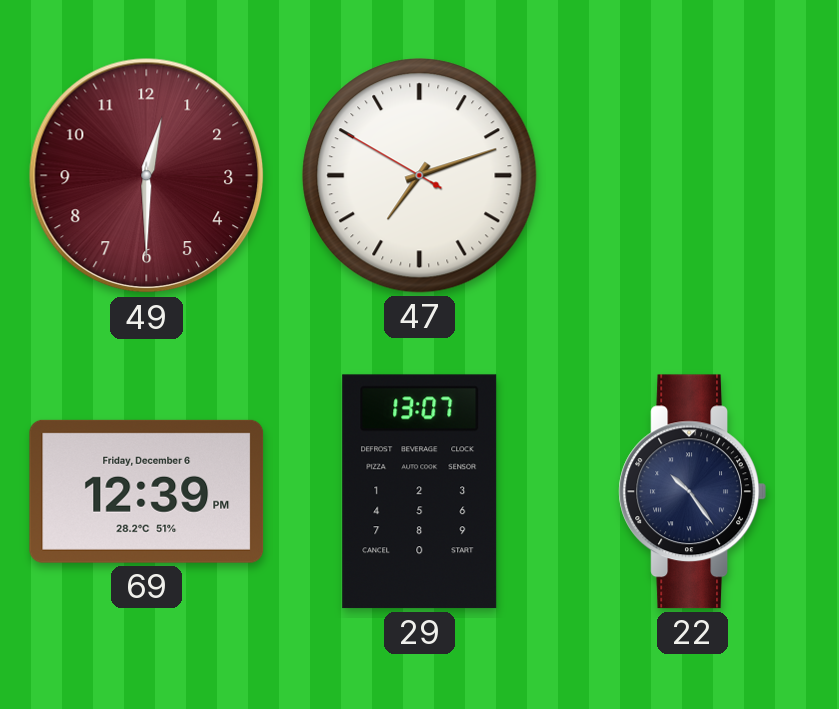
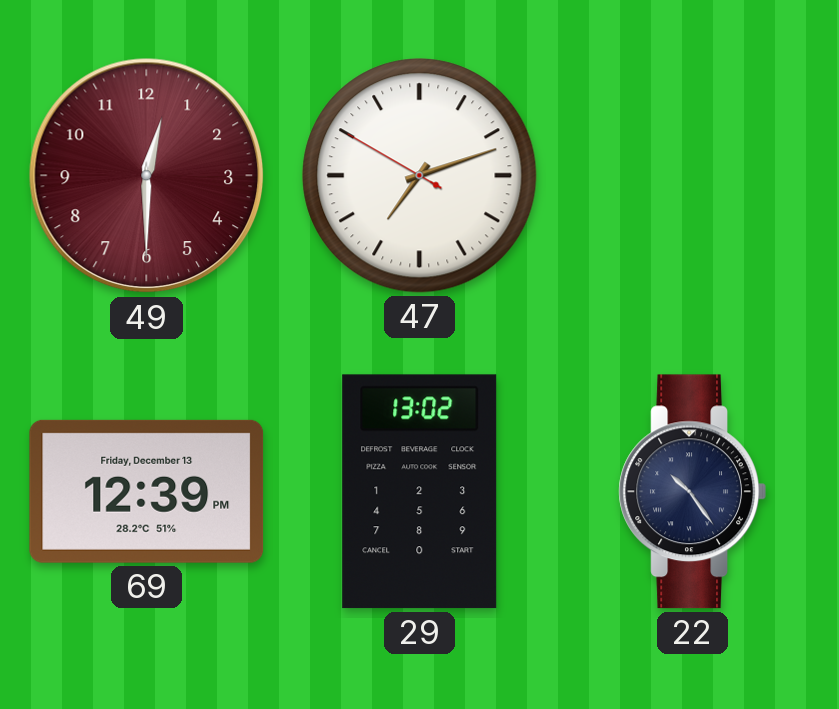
69 date: Friday, December 6 -> Friday, December 13 (147, 491)
29: 13:07 -> 13:02 (420, 492)
